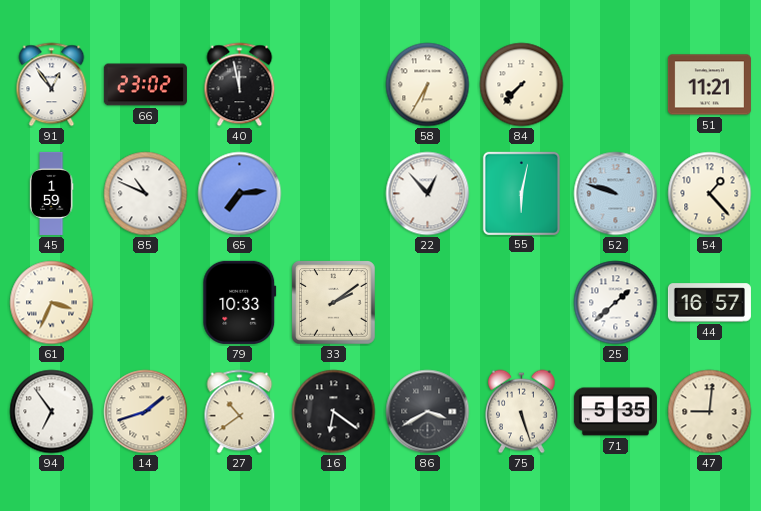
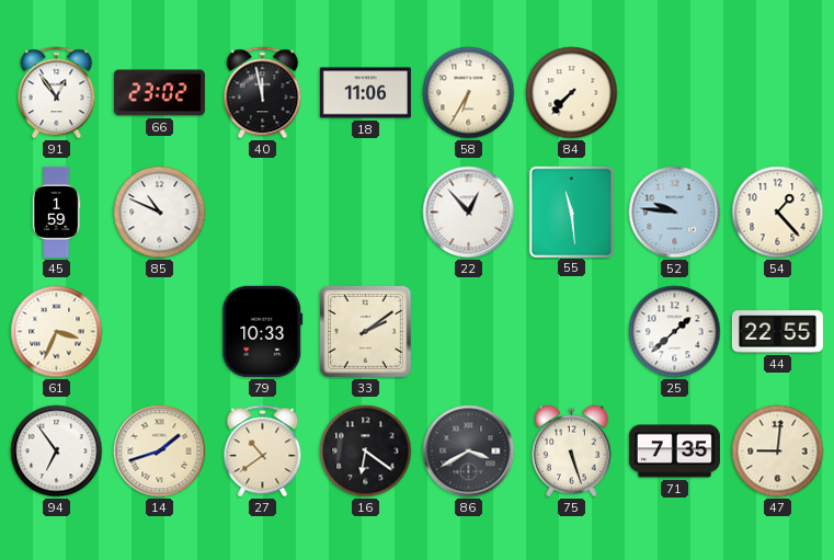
18: none -> 11:06 (365, 93)
51: 11:21 -> none (709, 85)
65: 7:14 -> none (240, 194)
55: 6:02 -> 11:29 (571, 212)
52: 9:48 -> 9:46 (675, 213)
44: 16:57 -> 22:55 (777, 332)
71: 5:35 -> 7:35 (674, 452)
